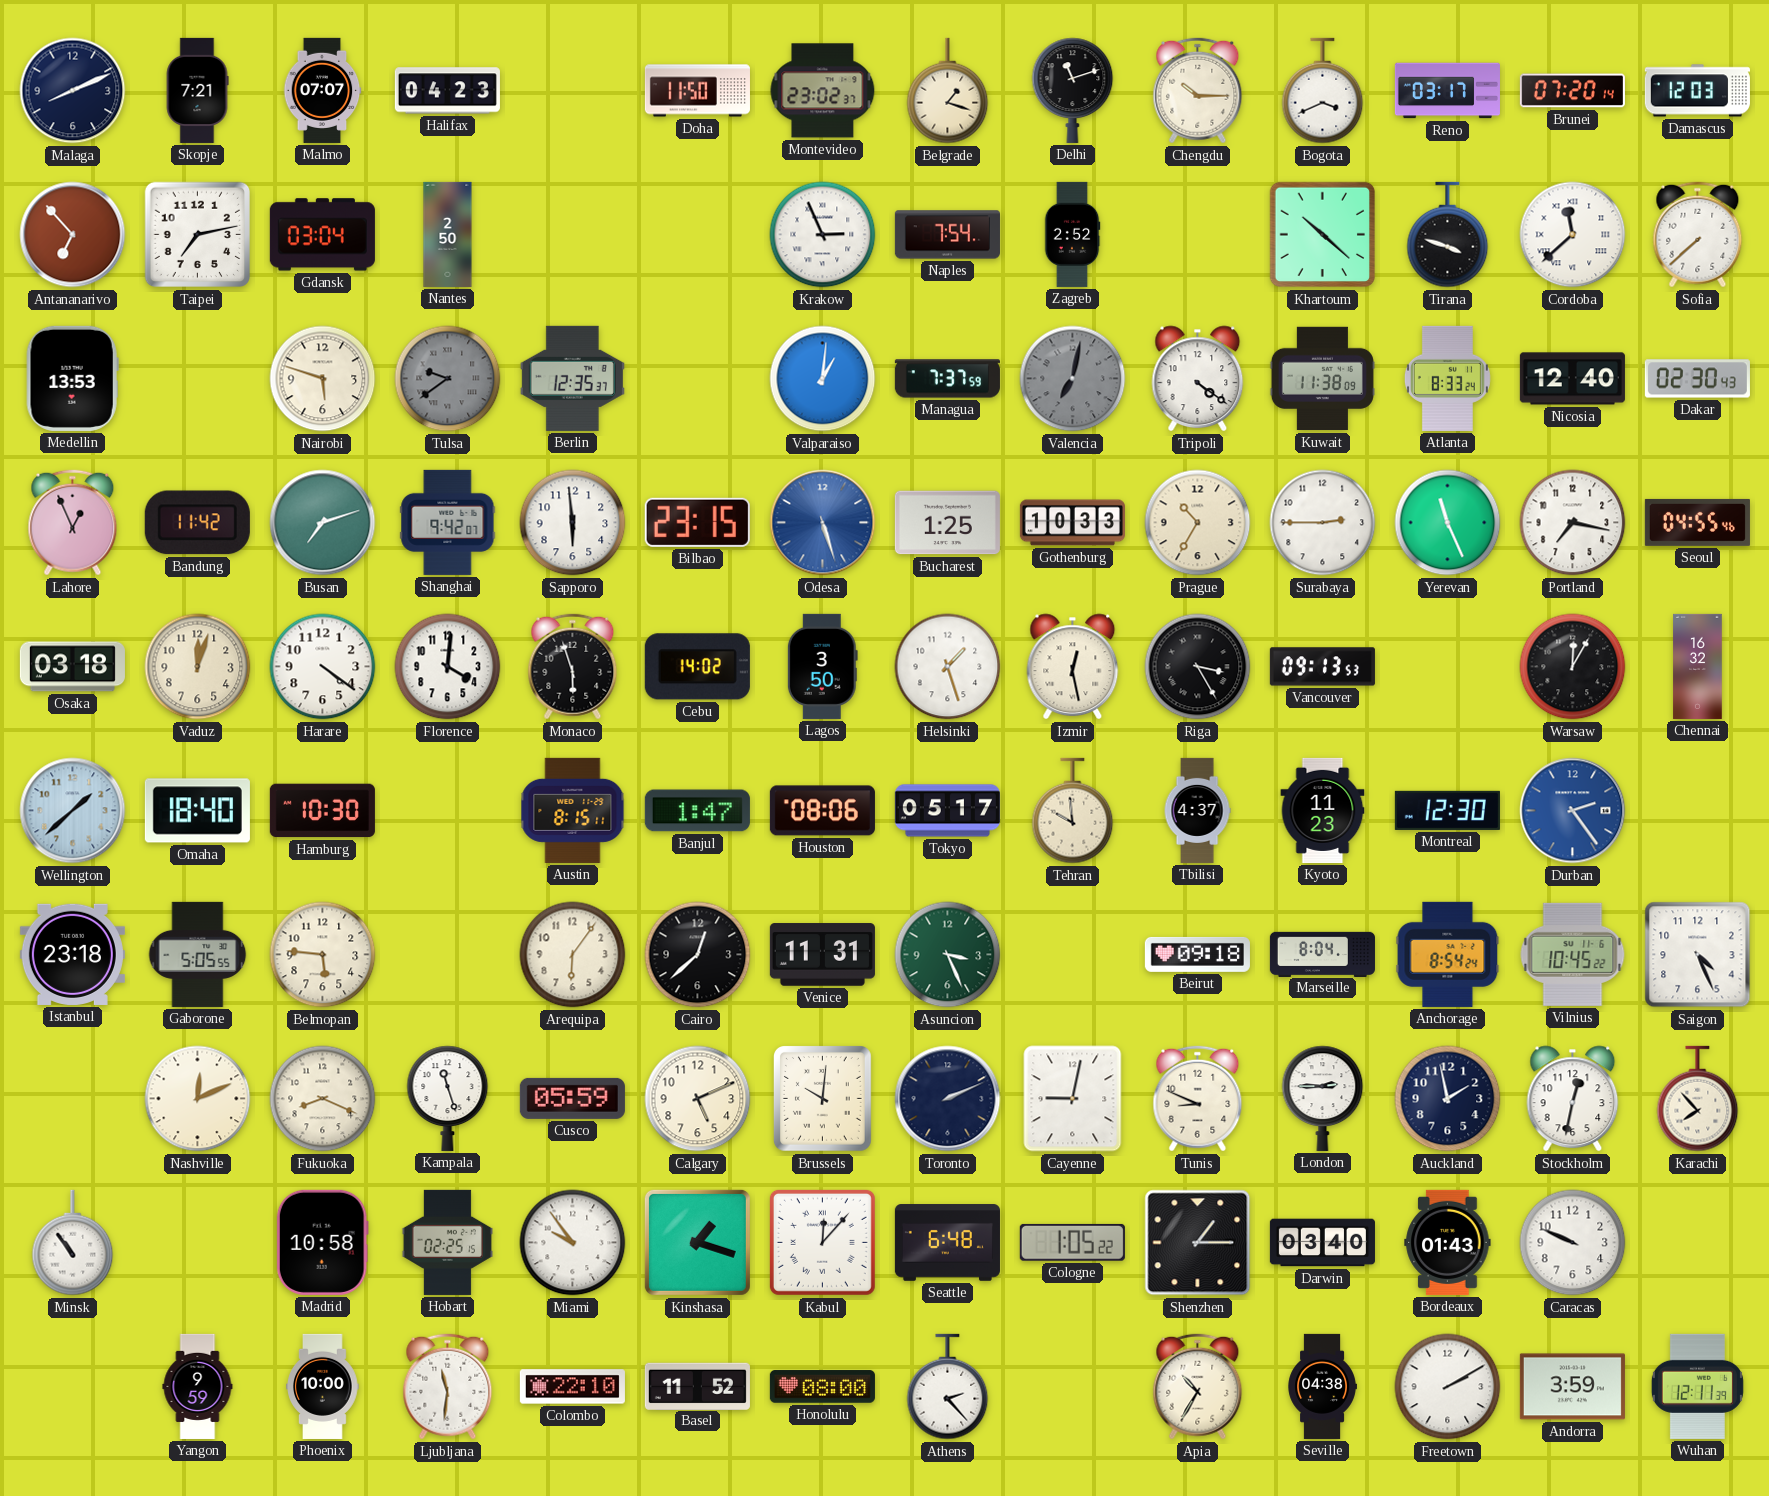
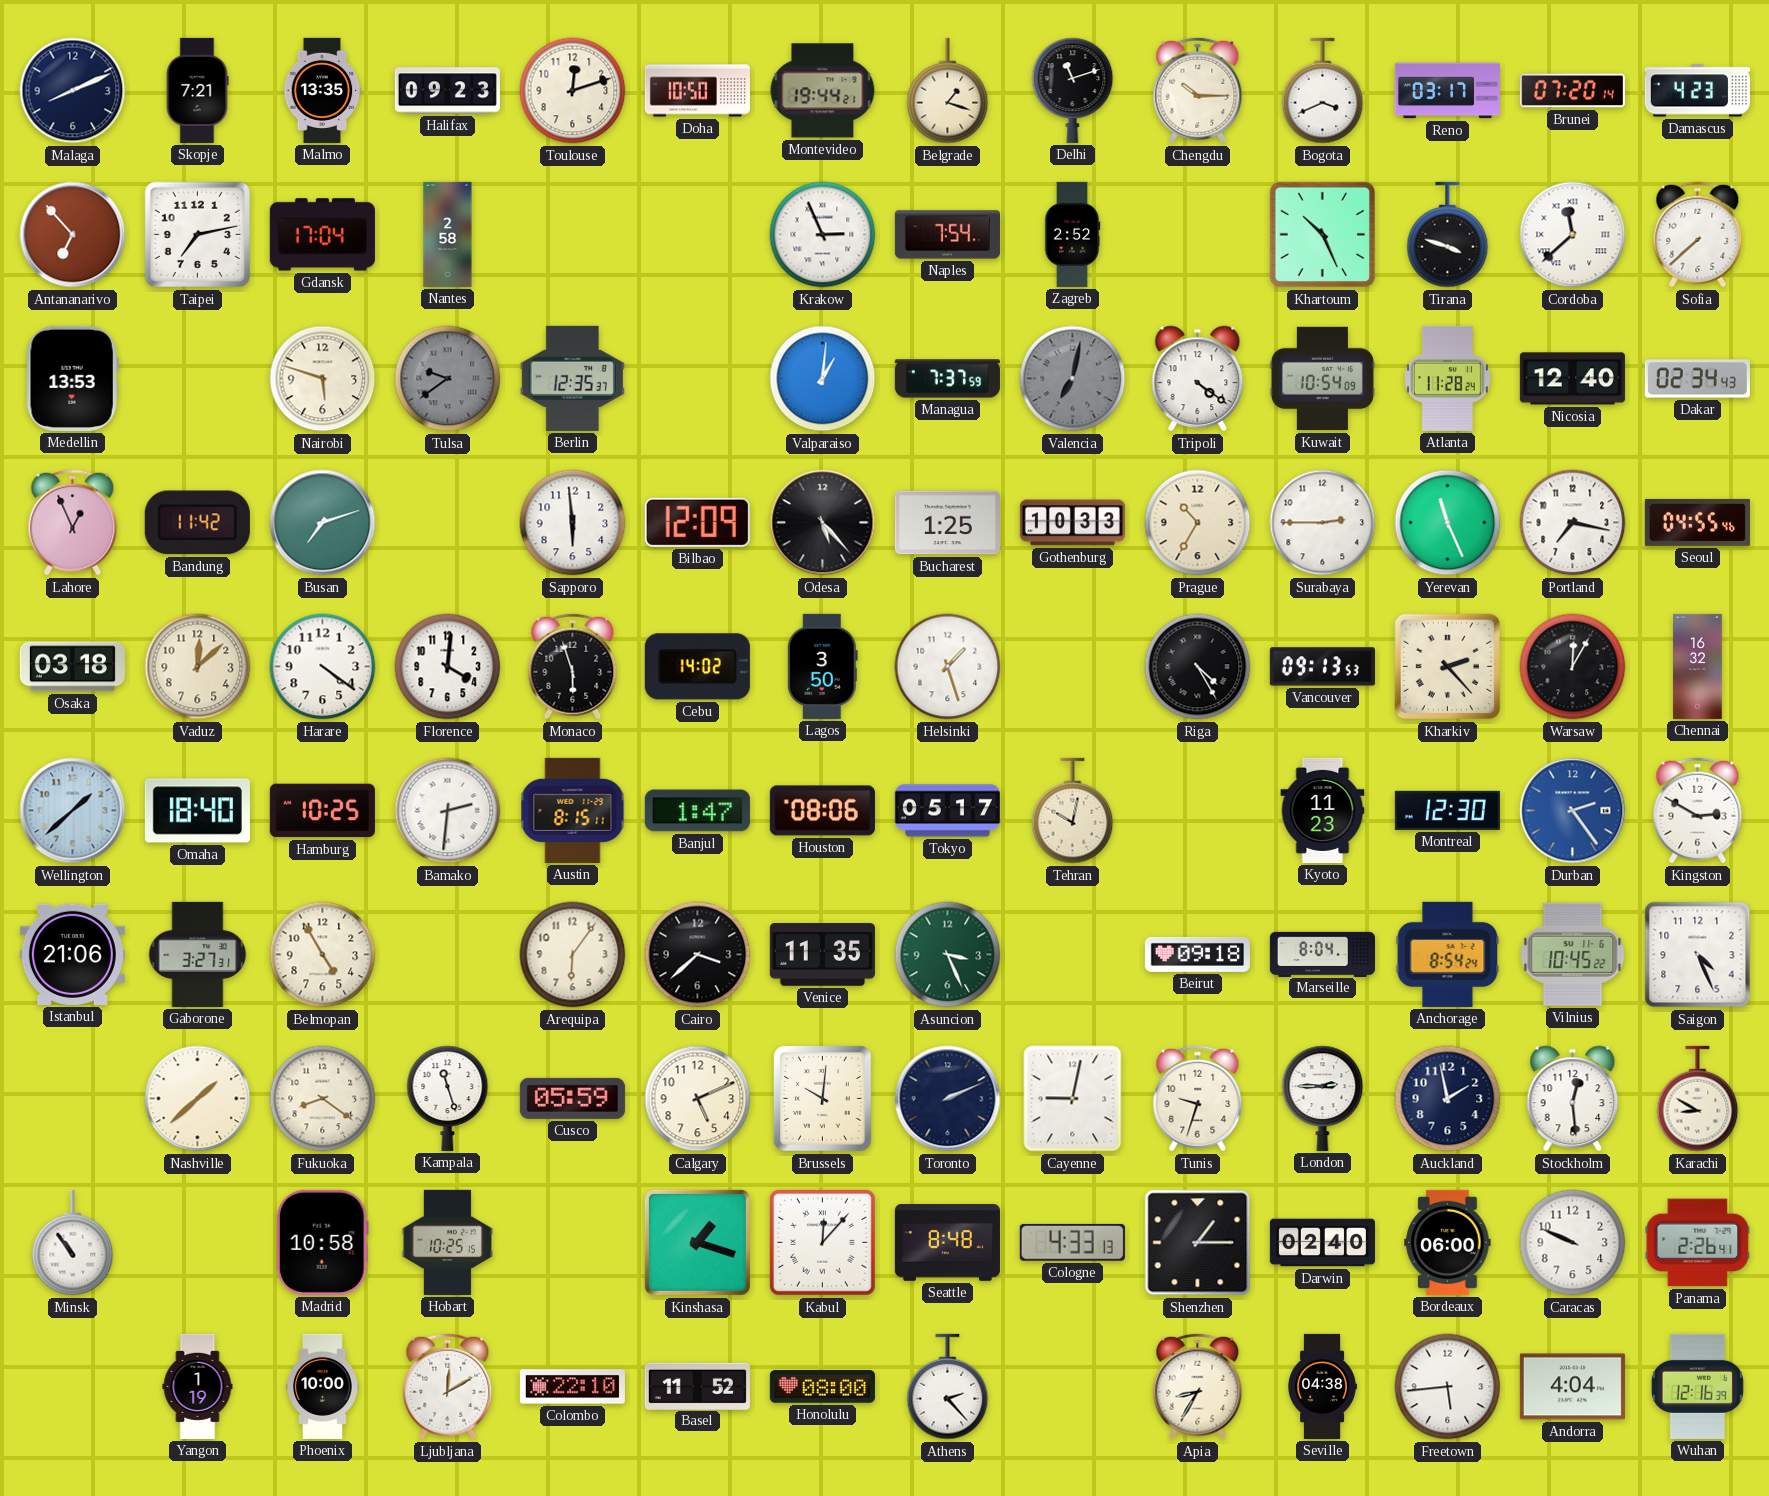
Malmo: 07:07 -> 13:35 (322, 90)
Halifax: 04:23 -> 09:23 (447, 91)
Toulouse: none -> 12:12 (573, 91)
Doha: 11:50 -> 10:50 (697, 91)
Montevideo: 23:02 -> 19:44 (823, 91)
Damascus: 12:03 -> 4:23 (1697, 91)
Gdansk: 03:04 -> 17:04 (322, 235)
Nantes: 2:50 -> 2:58 (448, 234)
Khartoum: 10:22 -> 10:26 (1323, 235)
Kuwait: 11:38 -> 10:54 (1322, 379)
Atlanta: 8:33 -> 11:28 (1447, 378)
Dakar: 02:30 -> 02:34 (1697, 379)
Shanghai: 9:42 -> none (448, 522)
Bilbao: 23:15 -> 12:09 (697, 522)
Odesa: 5:27 -> 5:23 (823, 523)
Odesa dial: blue -> black (823, 523)
Vaduz: 12:03 -> 12:08 (198, 667)
Izmir: 12:28 -> none (1073, 667)
Riga: 3:25 -> 4:25 (1198, 667)
Kharkiv: none -> 2:23 (1448, 667)
Hamburg: 10:30 -> 10:25 (322, 811)
Bamako: none -> 2:31 (448, 811)
Tehran: 9:59 -> 10:02 (1073, 811)
Tbilisi: 4:37 -> none (1197, 810)
Kingston: none -> 2:50 (1698, 811)
Istanbul: 23:18 -> 21:06 (72, 954)
Gaborone: 5:05 -> 3:27 (198, 954)
Belmopan: 5:46 -> 4:55 (323, 955)
Cairo: 12:38 -> 3:38 (698, 955)
Venice: 11:31 -> 11:35 (822, 955)
Nashville: 12:11 -> 1:38 (198, 1099)
Fukuoka: 8:19 -> 8:21 (323, 1099)
Tunis: 8:49 -> 9:33 (1198, 1099)
Stockholm: 12:32 -> 12:29 (1573, 1099)
Karachi: 7:53 -> 8:50 (1698, 1099)
Hobart: 02:25 -> 10:25 (447, 1242)
Miami: 9:54 -> none (573, 1243)
Seattle: 6:48 -> 8:48 (947, 1243)
Cologne: 1:05 -> 4:33 (1072, 1242)
Darwin: 03:40 -> 02:40 (1322, 1243)
Bordeaux: 01:43 -> 06:00 (1448, 1242)
Panama: none -> 2:26 (1698, 1243)
Yangon: 9:59 -> 1:19 (198, 1386)
Ljubljana: 11:31 -> 12:10 (448, 1387)
Apia: 10:35 -> 8:35 (1198, 1387)
Freetown: 2:10 -> 5:44 (1448, 1387)
Andorra: 3:59 -> 4:04 (1572, 1387)
Wuhan: 12:11 -> 12:16 (1697, 1386)
